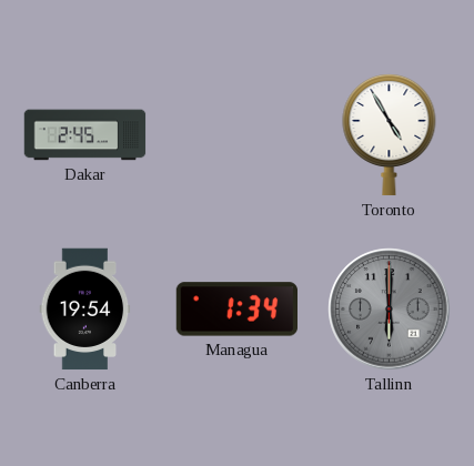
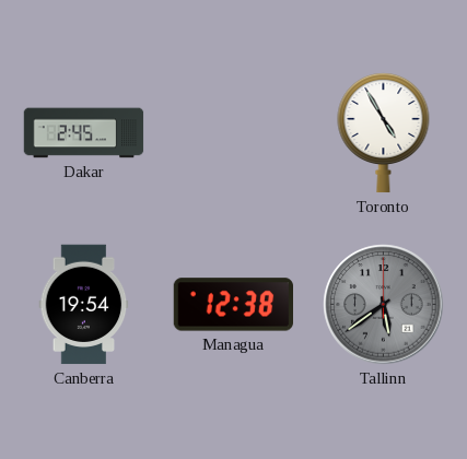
Managua: 1:34 -> 12:38 (233, 305)
Tallinn: 6:00 -> 5:39 (384, 305)
